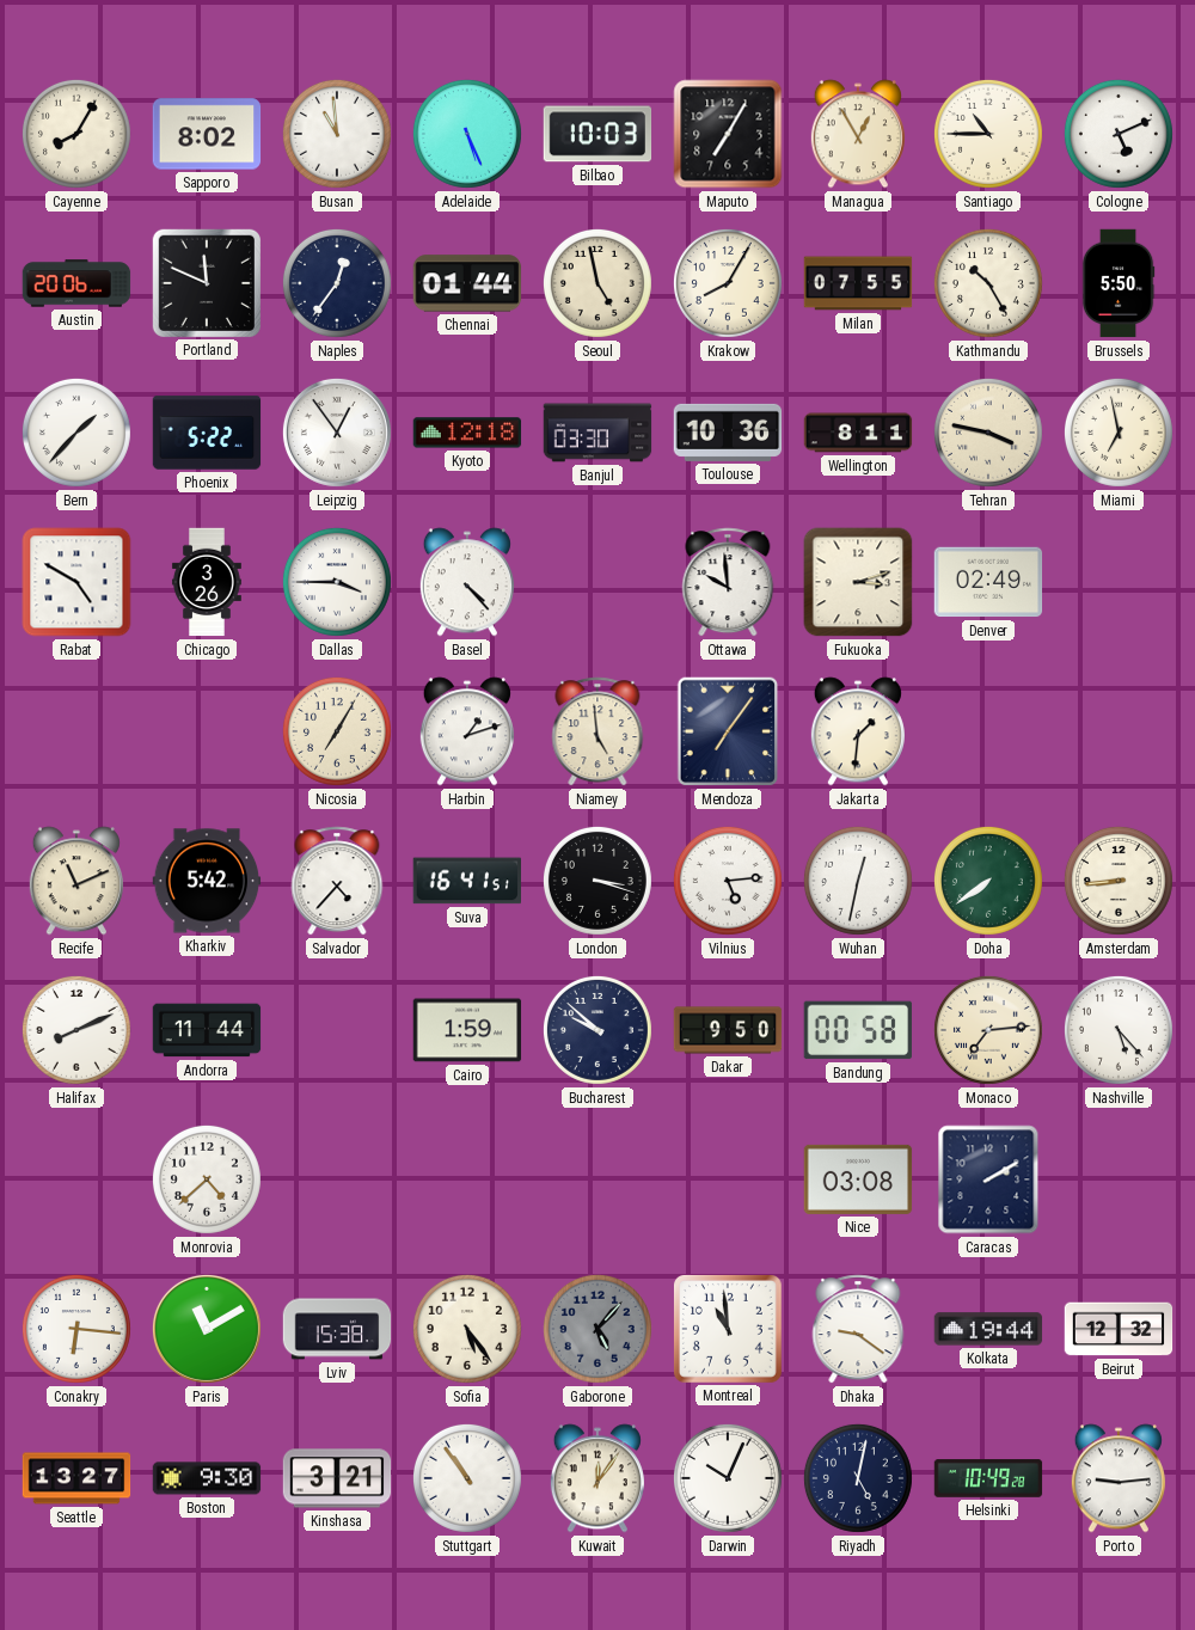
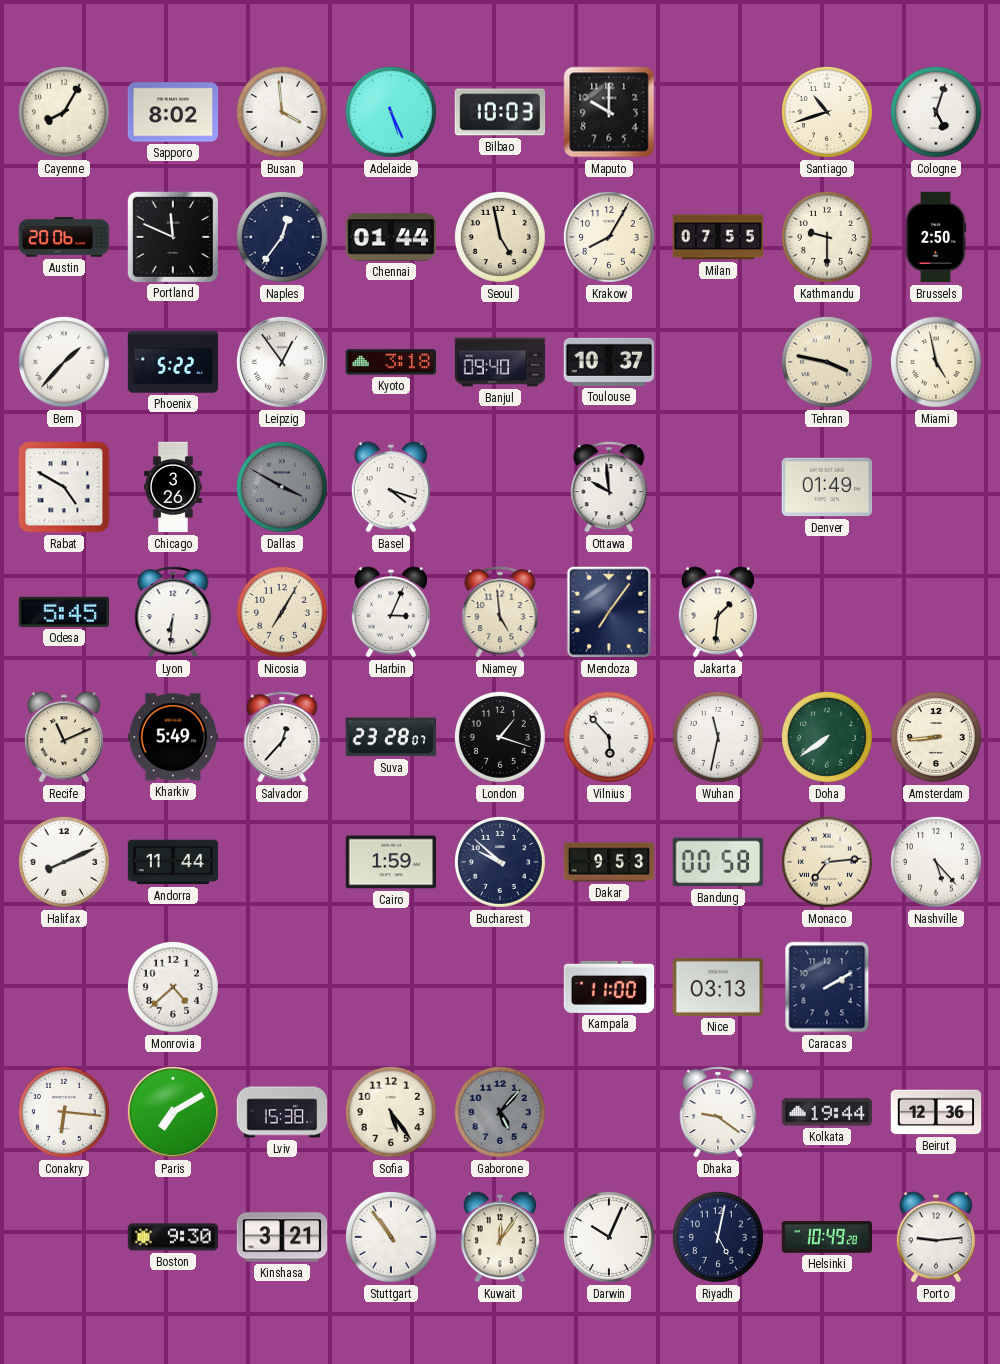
Busan: 10:59 -> 3:59 (282, 112)
Maputo: 7:05 -> 10:00 (609, 112)
Managua: 12:55 -> none (858, 134)
Santiago: 10:45 -> 10:42 (827, 112)
Cologne: 5:11 -> 5:03 (936, 112)
Kathmandu: 10:25 -> 9:30 (827, 237)
Brussels: 5:50 -> 2:50 (936, 237)
Kyoto: 12:18 -> 3:18 (391, 362)
Banjul: 03:30 -> 09:40 (500, 362)
Toulouse: 10:36 -> 10:37 (609, 362)
Wellington: 8:11 -> none (858, 433)
Miami: 6:58 -> 4:58 (936, 362)
Dallas: 3:45 -> 3:50 (282, 487)
Dallas dial: white -> grey (282, 487)
Basel: 4:23 -> 4:18 (391, 487)
Fukuoka: 3:12 -> none (858, 582)
Denver: 02:49 -> 01:49 (827, 487)
Odesa: none -> 5:45 (63, 612)
Lyon: none -> 6:31 (173, 612)
Harbin: 1:12 -> 3:04 (391, 612)
Kharkiv: 5:42 -> 5:49 (173, 737)
Salvador: 4:37 -> 12:37 (282, 737)
Suva: 16:41 -> 23:28 (390, 737)
London: 3:18 -> 1:18 (500, 737)
Vilnius: 5:14 -> 5:53 (609, 737)
Wuhan: 12:32 -> 11:32 (718, 737)
Dakar: 9:50 -> 9:53 (609, 862)
Kampala: none -> 11:00 (609, 987)
Nice: 03:08 -> 03:13 (718, 987)
Paris: 11:10 -> 7:10 (173, 1112)
Montreal: 10:59 -> none (728, 1329)
Beirut: 12:32 -> 12:36 (936, 1112)
Seattle: 13:27 -> none (76, 1478)
